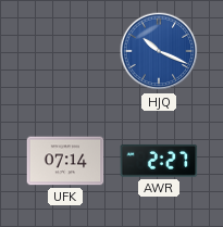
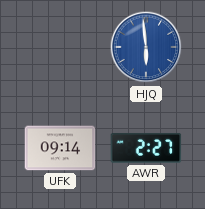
HJQ: 10:19 -> 5:59 (146, 47)
UFK: 07:14 -> 09:14 (60, 148)
